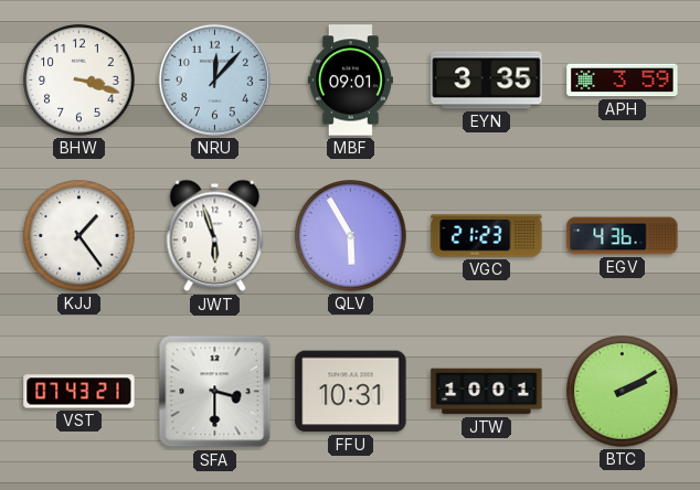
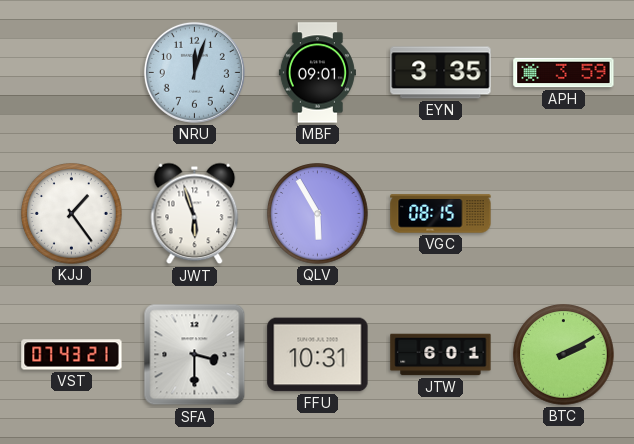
BHW: 3:18 -> none (79, 81)
NRU: 12:07 -> 12:03 (194, 72)
VGC: 21:23 -> 08:15 (441, 214)
EGV: 4:36 -> none (623, 236)
JTW: 10:01 -> 6:01 (441, 355)
